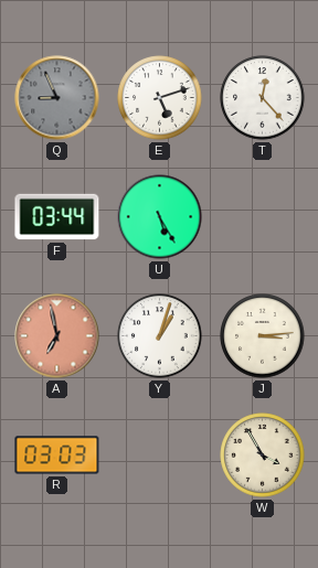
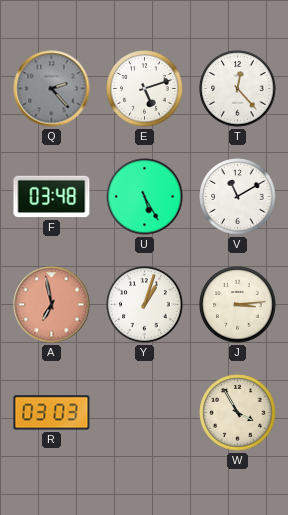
Q: 8:56 -> 2:23 (52, 89)
F: 03:44 -> 03:48 (52, 197)
V: none -> 11:10 (238, 197)
